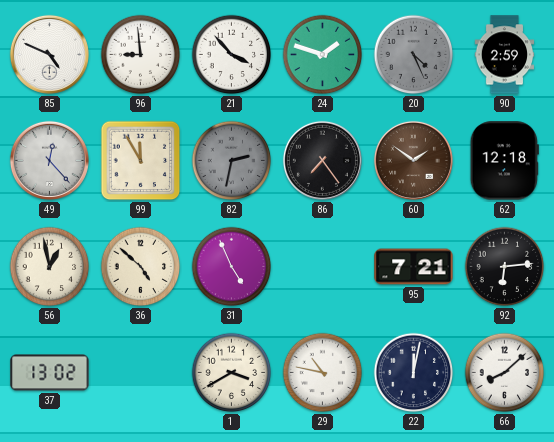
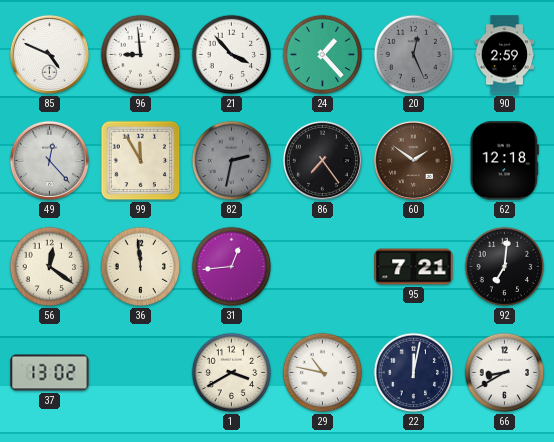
24: 1:48 -> 1:23 (323, 55)
20: 4:26 -> 12:26 (414, 55)
56: 12:58 -> 12:21 (50, 267)
36: 4:52 -> 11:59 (141, 267)
31: 4:56 -> 12:44 (232, 267)
92: 6:14 -> 7:01 (505, 267)
66: 8:08 -> 8:40 (505, 373)
